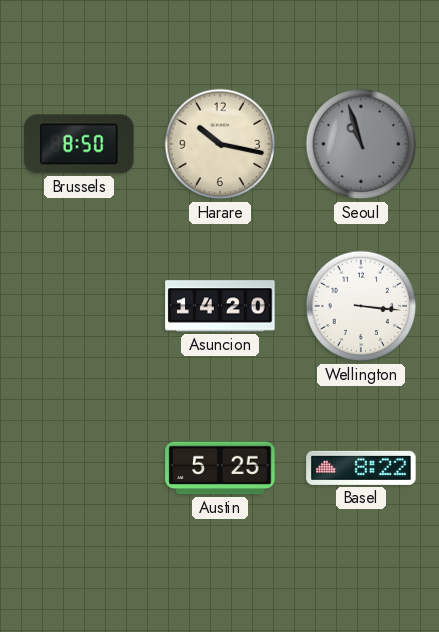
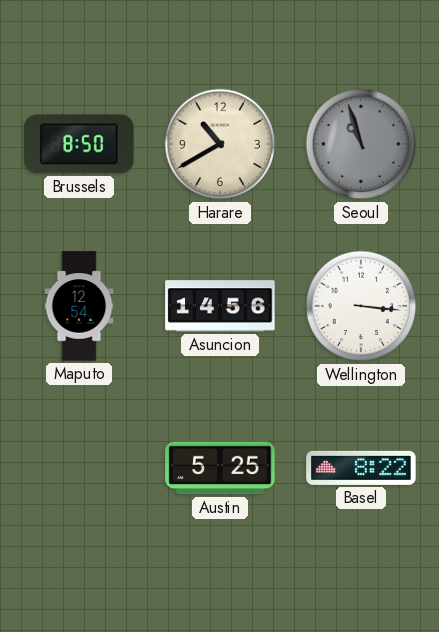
Harare: 10:17 -> 10:40 (220, 144)
Maputo: none -> 12:54 (79, 306)
Asuncion: 14:20 -> 14:56 (220, 306)
